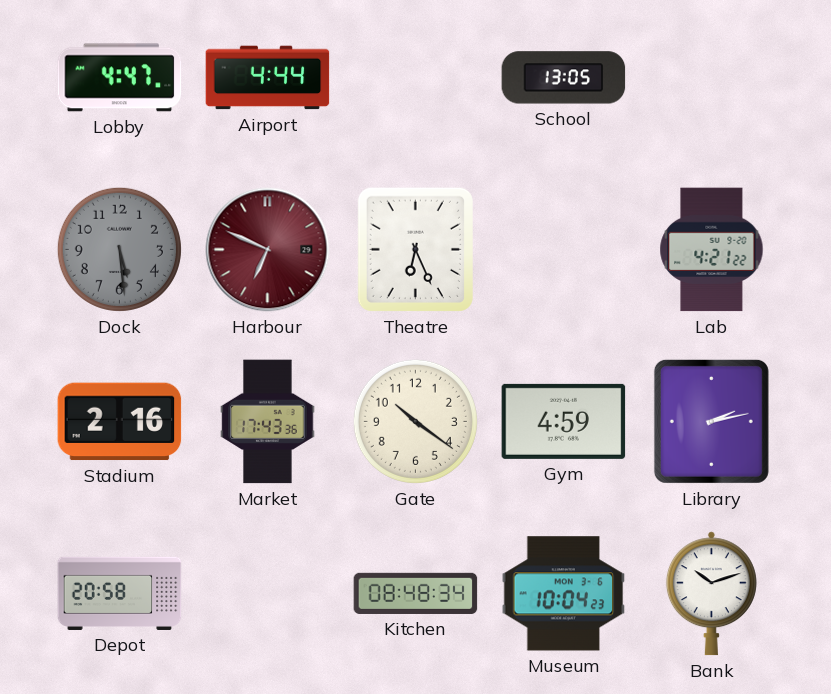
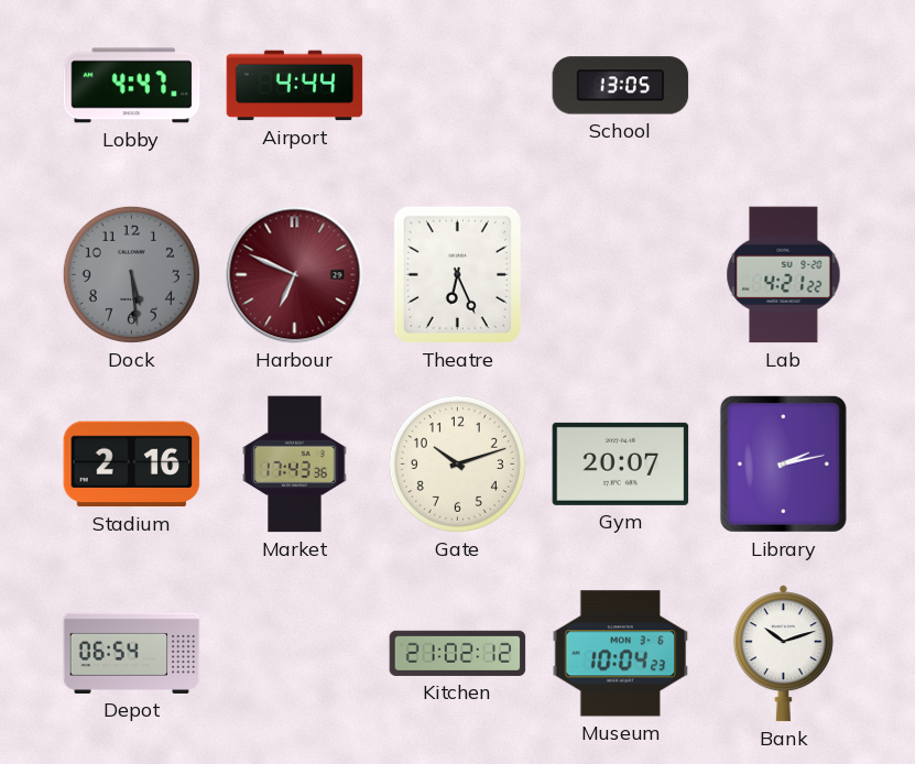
Gate: 10:21 -> 10:12 (457, 463)
Gym: 4:59 -> 20:07 (621, 463)
Depot: 20:58 -> 06:54 (132, 653)
Kitchen: 08:48 -> 21:02 (458, 653)
